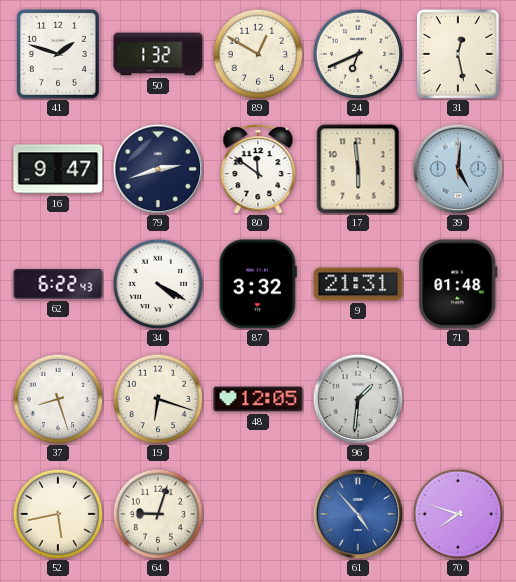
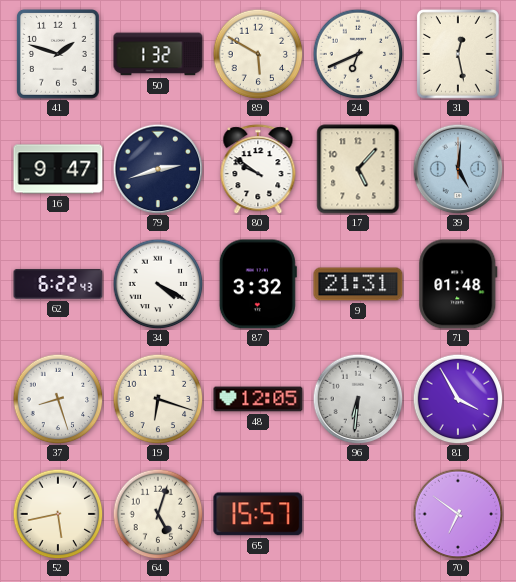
89: 12:50 -> 5:50 (258, 54)
80: 11:51 -> 9:51 (258, 169)
17: 5:59 -> 5:07 (358, 169)
96: 1:31 -> 6:31 (358, 399)
81: none -> 3:55 (458, 399)
64: 9:03 -> 5:03 (158, 514)
65: none -> 15:57 (258, 514)
61: 4:53 -> none (358, 514)
70: 7:48 -> 6:51 (458, 514)
